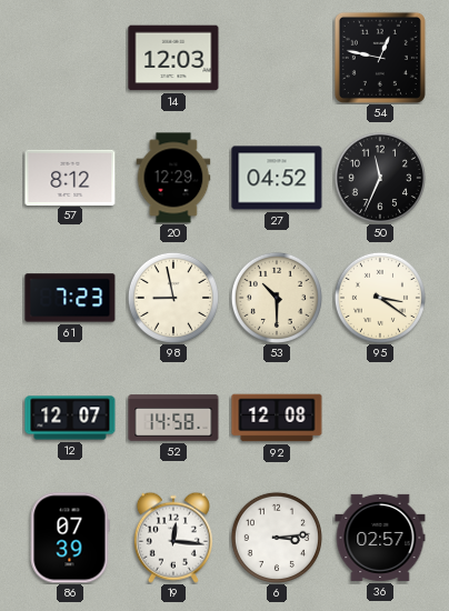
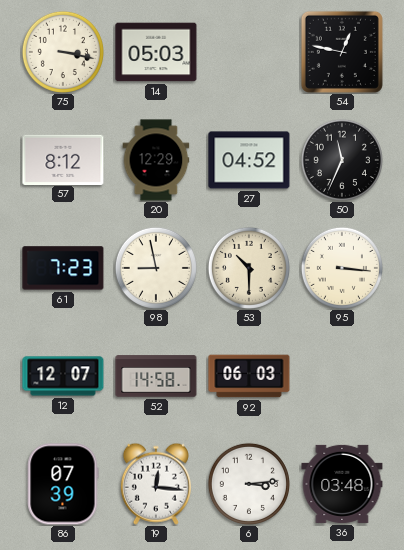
75: none -> 3:17 (63, 52)
14: 12:03 -> 05:03 (156, 52)
95: 3:21 -> 3:16 (342, 268)
92: 12:08 -> 06:03 (249, 376)
36: 02:57 -> 03:48 (342, 484)
